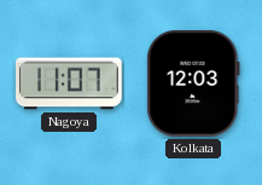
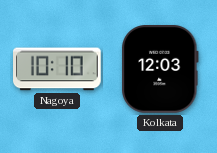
Nagoya: 11:07 -> 10:10 (58, 69)
